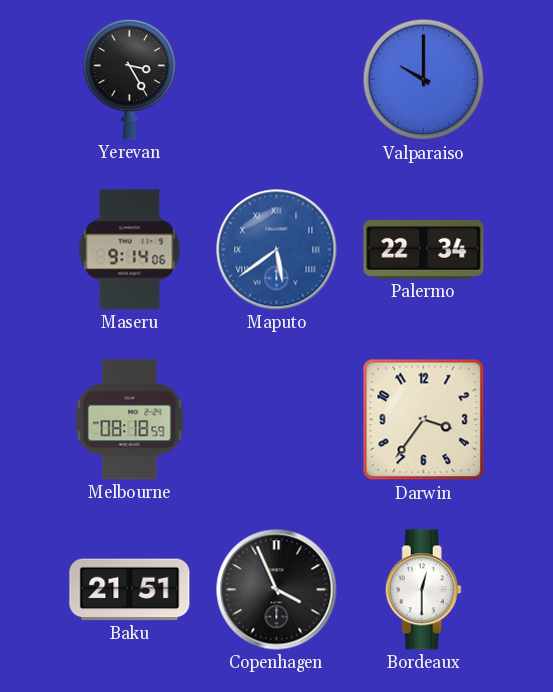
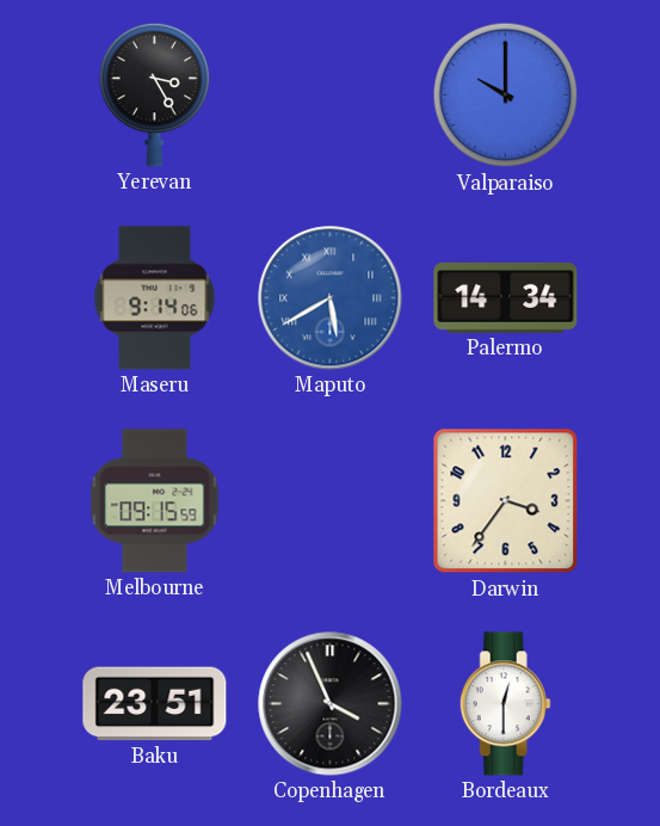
Maputo: 5:39 -> 5:40 (331, 298)
Palermo: 22:34 -> 14:34 (506, 297)
Melbourne: 08:18 -> 09:15 (155, 501)
Baku: 21:51 -> 23:51 (155, 704)
